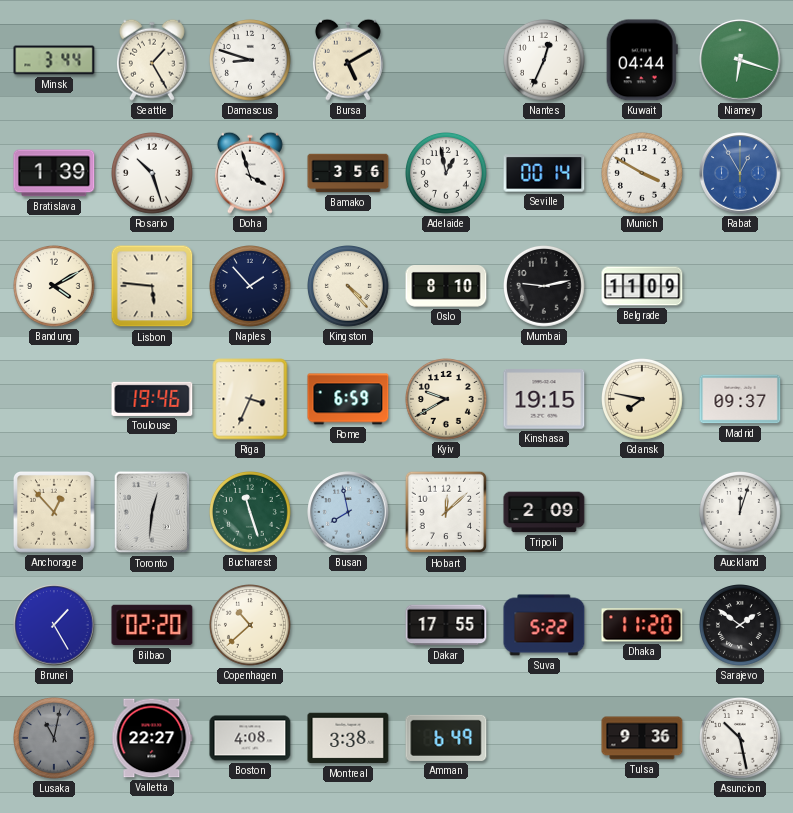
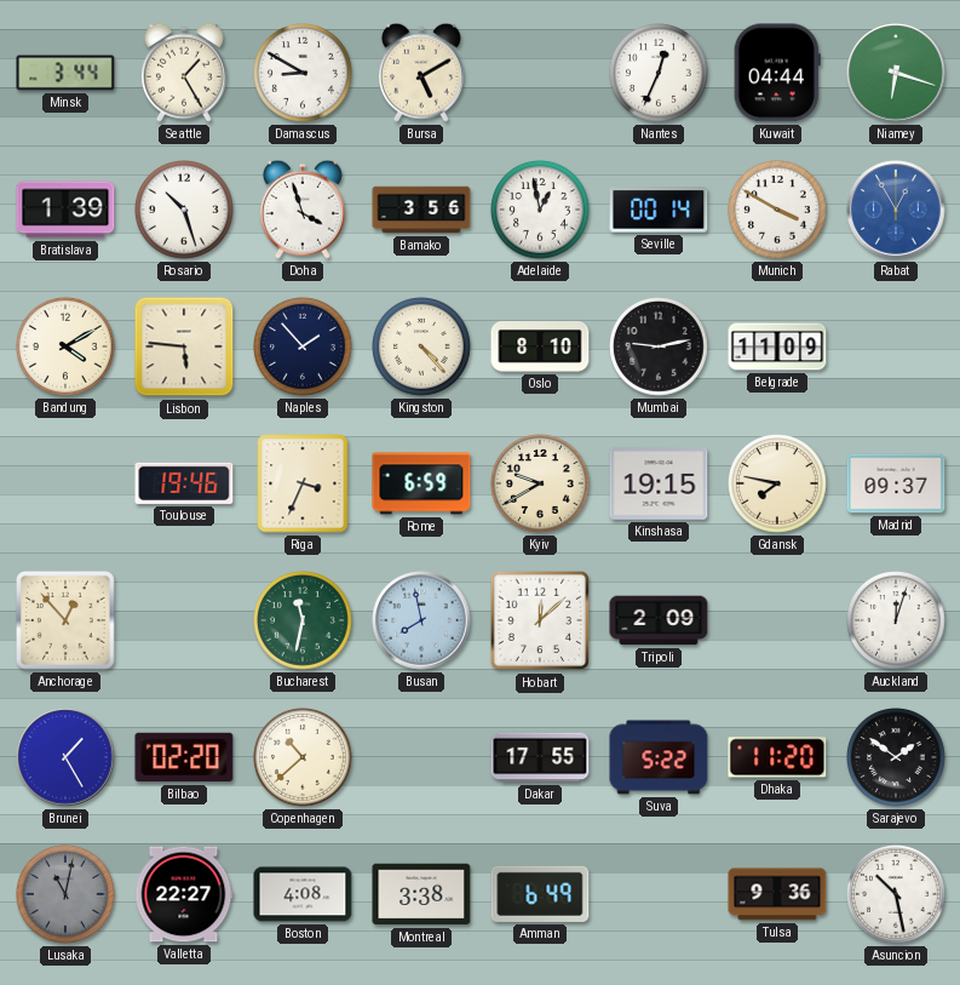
Damascus: 8:48 -> 8:50 (304, 74)
Toronto: 12:31 -> none (152, 512)
Bucharest: 11:27 -> 11:32 (304, 622)
